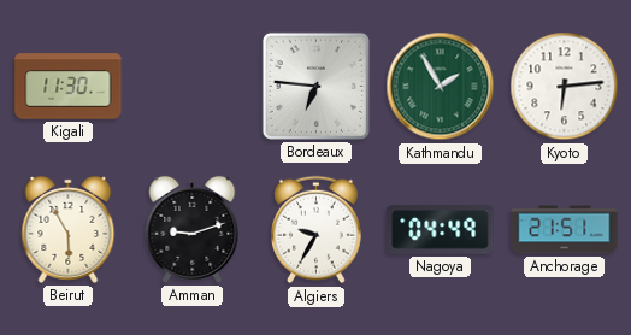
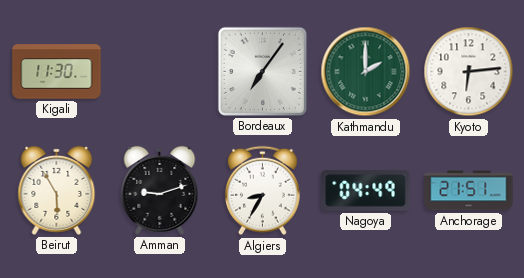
Bordeaux: 6:46 -> 7:06 (262, 71)
Kathmandu: 1:55 -> 2:00 (366, 72)
Algiers: 9:35 -> 8:35 (263, 191)
